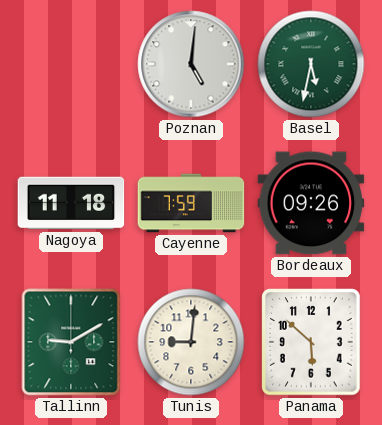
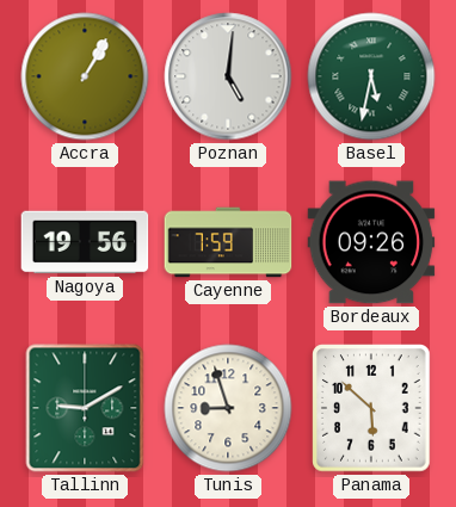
Accra: none -> 1:05 (85, 76)
Nagoya: 11:18 -> 19:56 (85, 242)
Tunis: 9:01 -> 8:57 (228, 408)
